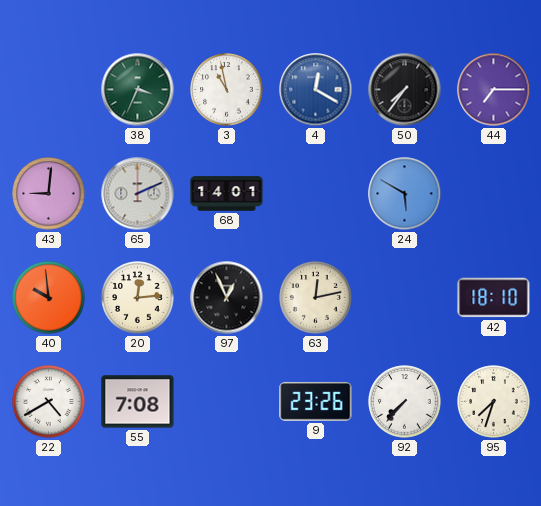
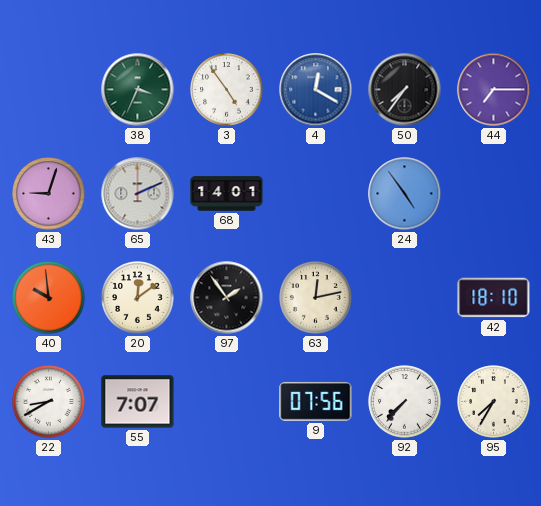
3: 10:58 -> 4:54 (227, 90)
43: 9:01 -> 9:03 (49, 194)
24: 5:50 -> 4:54 (405, 194)
20: 12:14 -> 12:09 (138, 298)
97: 12:56 -> 1:54 (227, 298)
22: 4:40 -> 8:40 (49, 402)
55: 7:08 -> 7:07 (138, 402)
9: 23:26 -> 07:56 (316, 401)
95: 7:33 -> 7:35 (494, 402)
